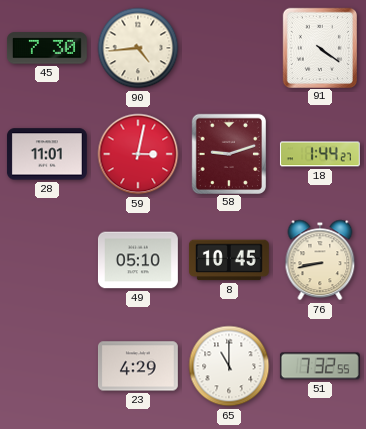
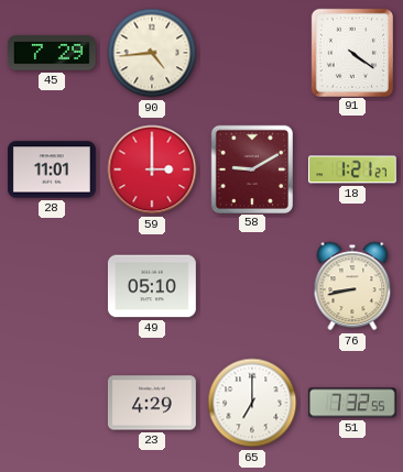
45: 7:30 -> 7:29 (52, 53)
59: 3:02 -> 3:00 (152, 169)
58: 9:12 -> 9:10 (251, 168)
18: 1:44 -> 1:21 (352, 169)
8: 10:45 -> none (229, 260)
65: 11:00 -> 7:00 (252, 403)
